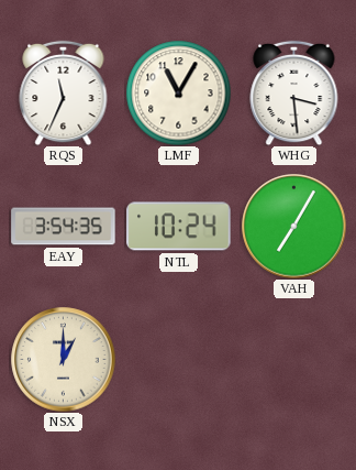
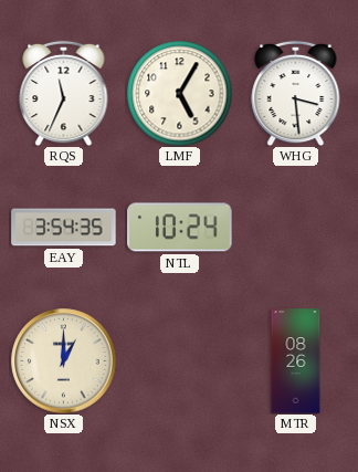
LMF: 11:05 -> 5:05 (179, 93)
VAH: 7:05 -> none (294, 227)
MTR: none -> 08:26 (296, 361)
